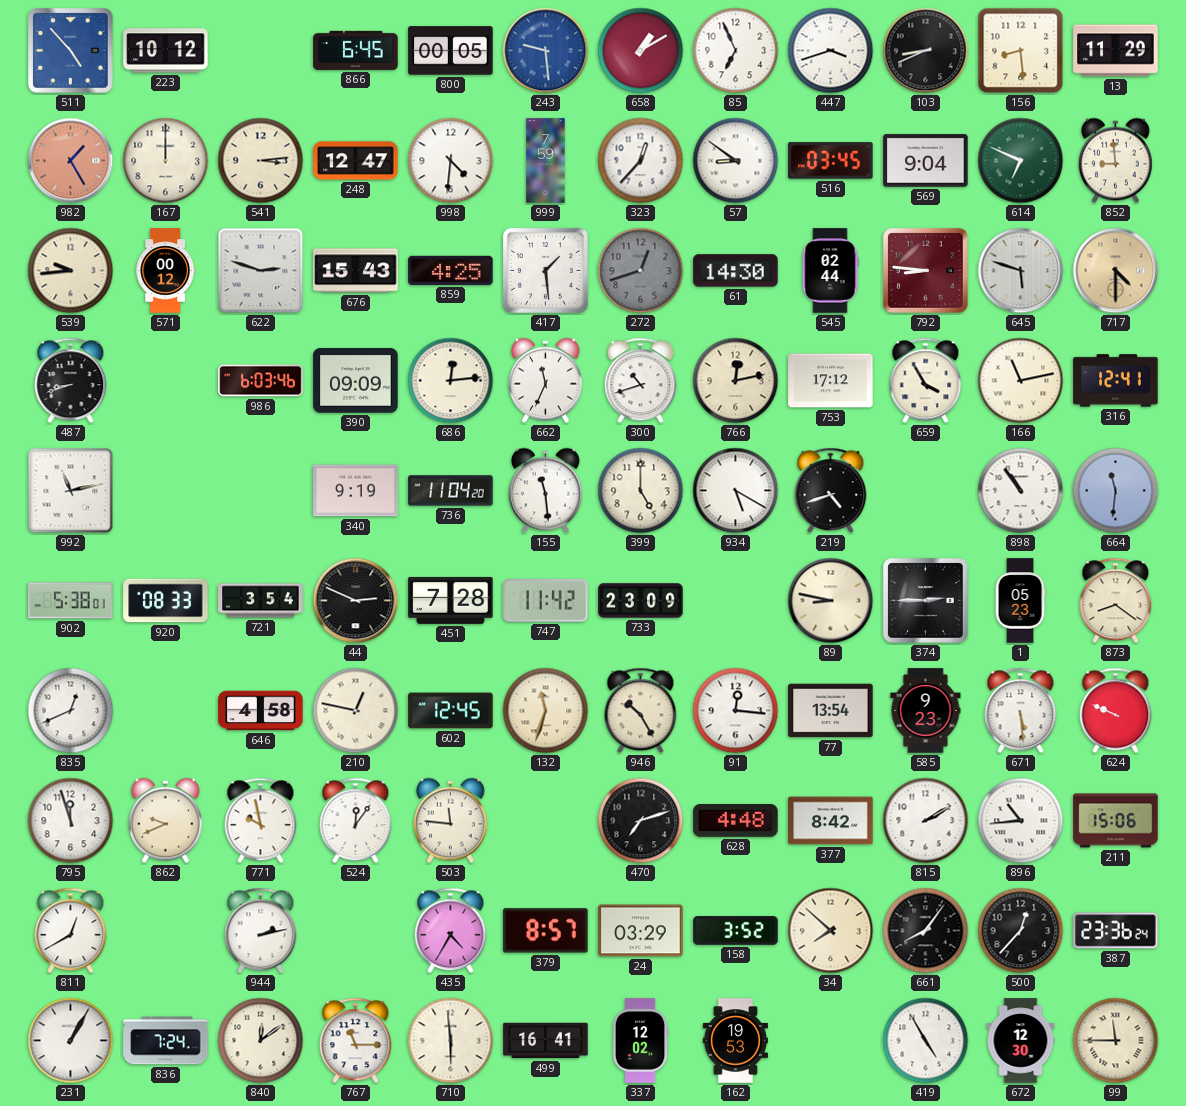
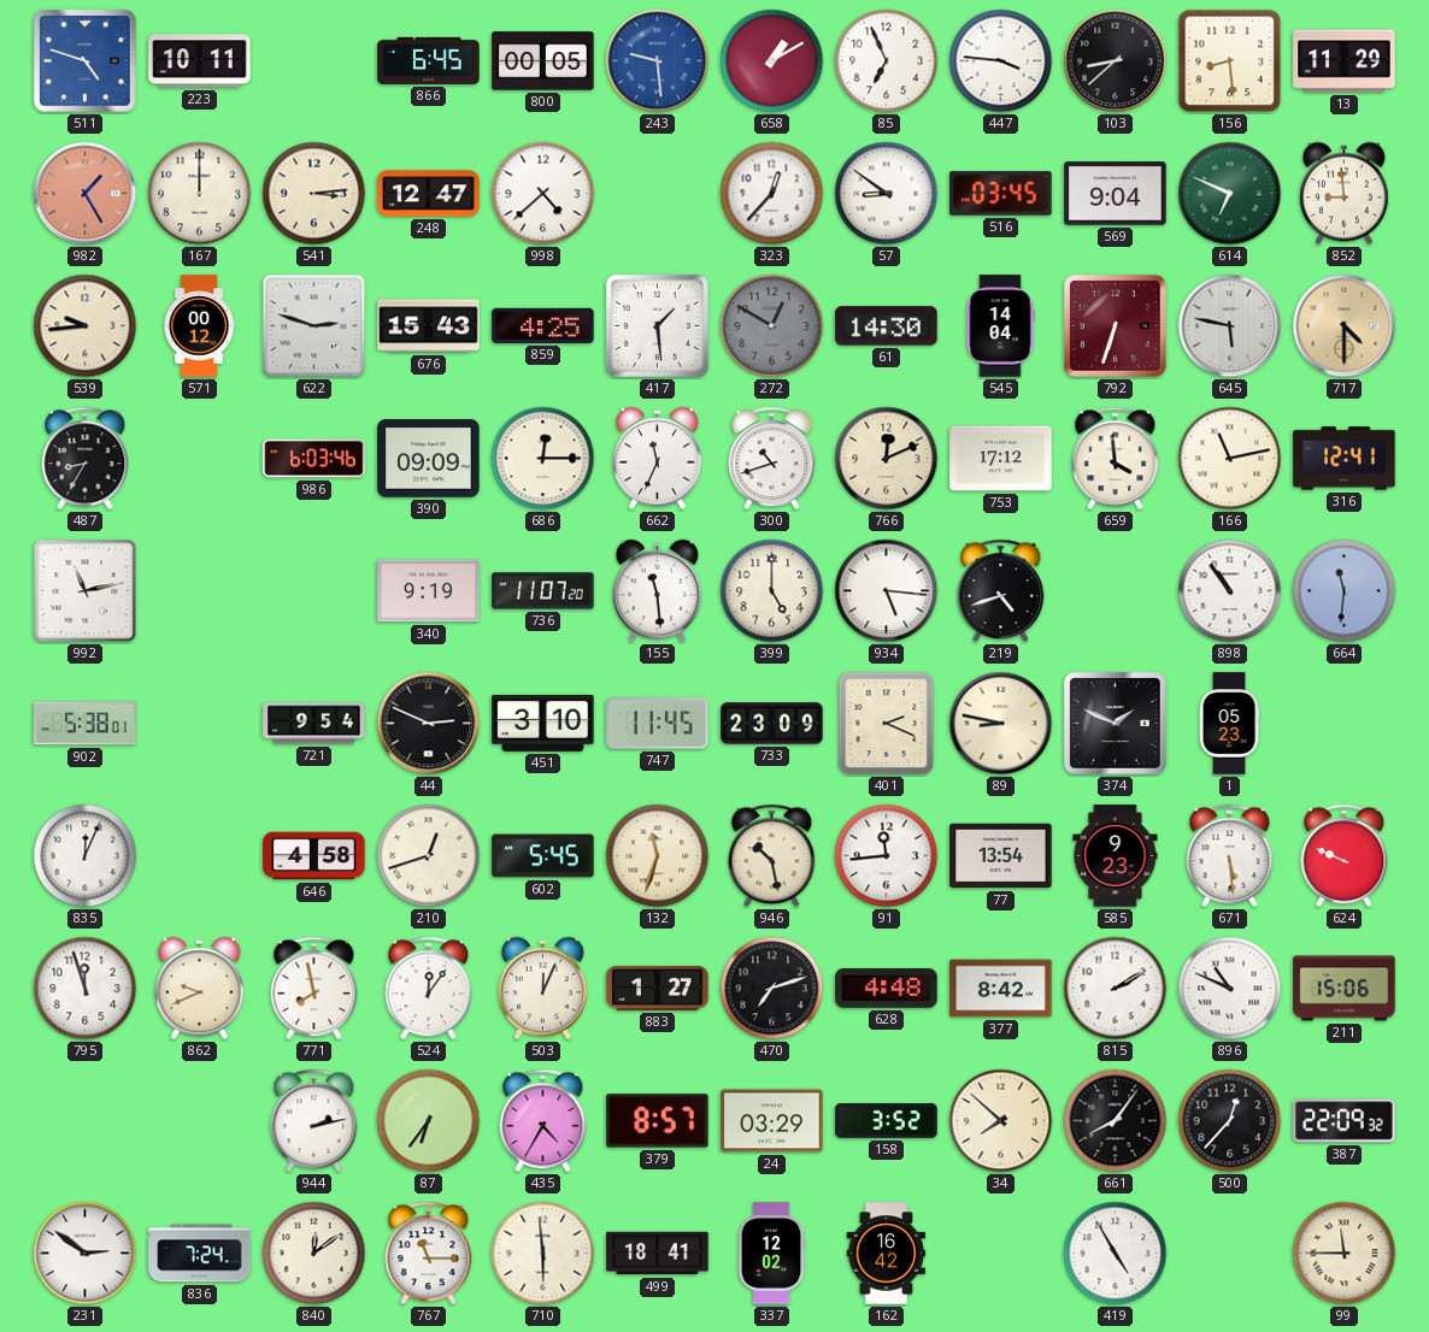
511: 4:53 -> 4:48 (86, 61)
223: 10:12 -> 10:11 (200, 61)
447: 3:42 -> 3:46 (1001, 61)
103: 8:41 -> 8:38 (1116, 61)
998: 4:31 -> 4:38 (543, 194)
999: 7:59 -> none (546, 161)
272: 12:42 -> 12:50 (772, 326)
545: 02:44 -> 14:04 (1000, 326)
792: 8:46 -> 6:33 (1116, 326)
645: 5:48 -> 5:47 (1230, 326)
487: 8:42 -> 8:35 (86, 459)
686: 12:14 -> 12:15 (543, 459)
766: 12:13 -> 12:11 (887, 459)
659: 3:55 -> 3:59 (1116, 459)
736: 11:04 -> 11:07 (543, 591)
934: 5:20 -> 5:16 (887, 591)
920: 08:33 -> none (166, 601)
721: 3:54 -> 9:54 (314, 724)
451: 7:28 -> 3:10 (543, 723)
747: 11:42 -> 11:45 (658, 724)
401: none -> 2:19 (887, 724)
374: 2:45 -> 1:49 (1116, 724)
873: 8:21 -> none (1116, 601)
835: 12:41 -> 12:04 (86, 856)
210: 12:47 -> 12:42 (429, 856)
602: 12:45 -> 5:45 (543, 856)
946: 10:25 -> 10:28 (772, 856)
91: 12:16 -> 11:44 (887, 856)
771: 9:58 -> 7:58 (314, 989)
503: 11:46 -> 12:04 (542, 989)
883: none -> 1:27 (658, 988)
896: 10:44 -> 10:49 (1230, 989)
811: 12:40 -> none (71, 931)
87: none -> 6:36 (429, 1121)
387: 23:36 -> 22:09 (1345, 1121)
231: 1:05 -> 2:51 (86, 1254)
499: 16:41 -> 18:41 (658, 1254)
162: 19:53 -> 16:42 (886, 1254)
672: 12:30 -> none (1021, 1041)
